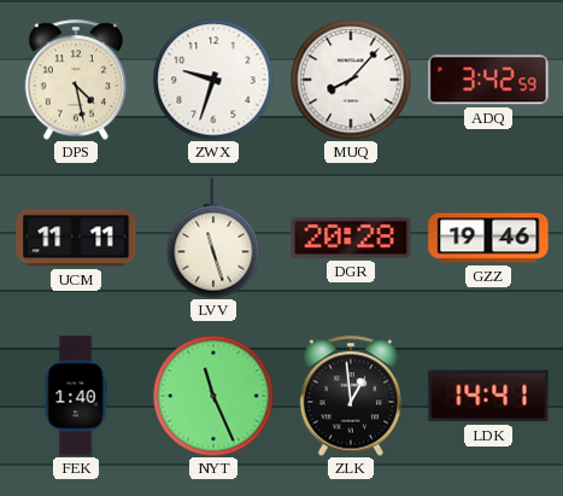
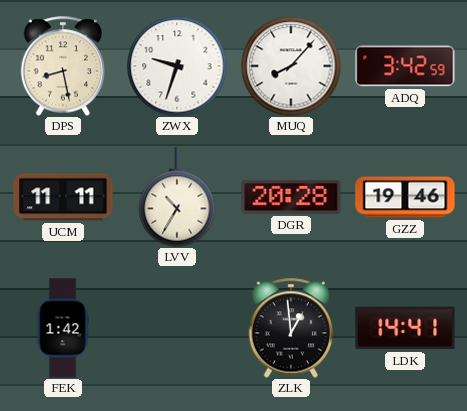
DPS: 4:28 -> 8:28 (63, 66)
LVV: 11:27 -> 10:35 (177, 197)
FEK: 1:40 -> 1:42 (63, 328)
NYT: 11:26 -> none (213, 396)
